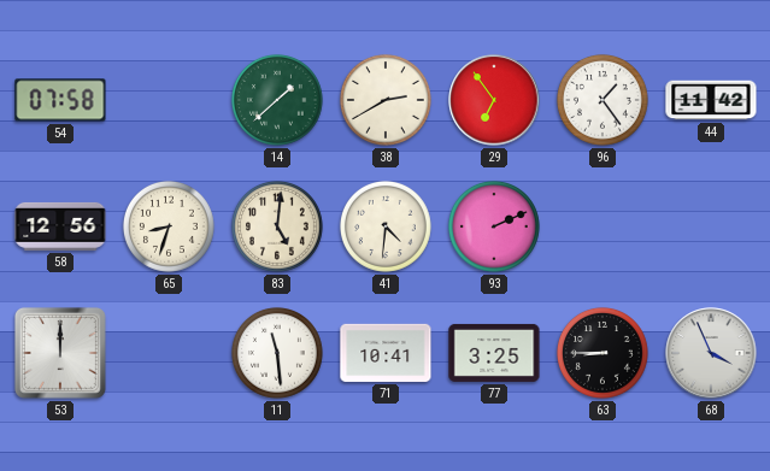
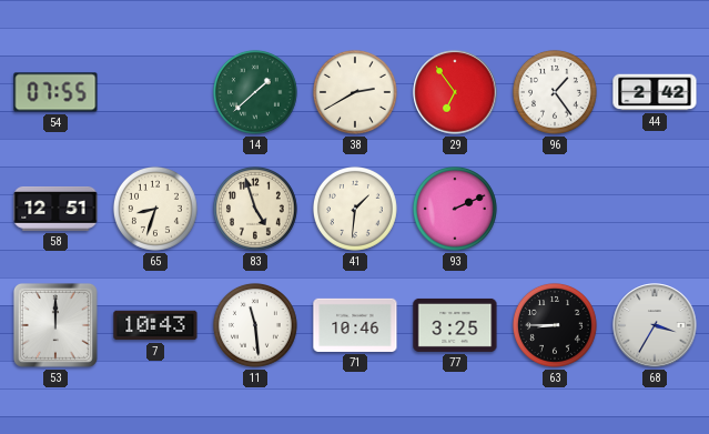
54: 07:58 -> 07:55 (55, 92)
44: 11:42 -> 2:42 (655, 92)
58: 12:56 -> 12:51 (55, 209)
83: 5:01 -> 4:57 (255, 209)
41: 4:31 -> 1:31 (355, 209)
7: none -> 10:43 (155, 325)
71: 10:41 -> 10:46 (355, 325)
68: 3:56 -> 3:35 (655, 325)
